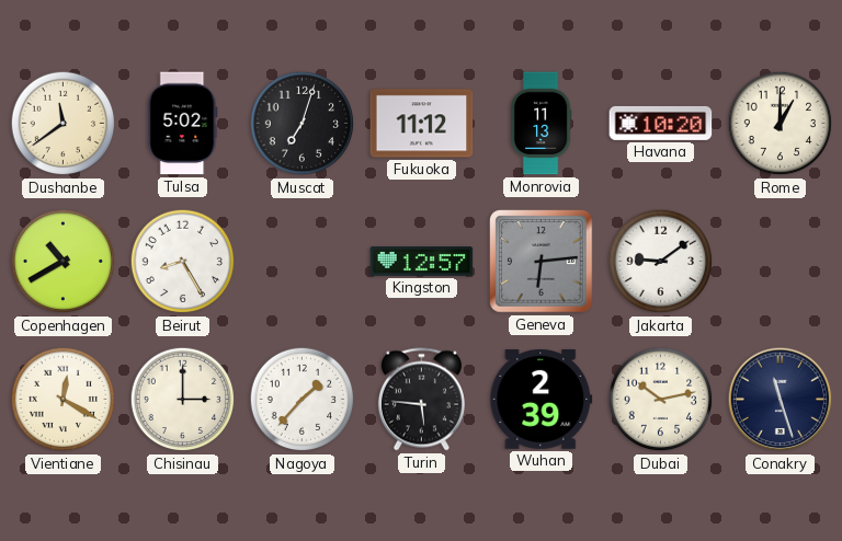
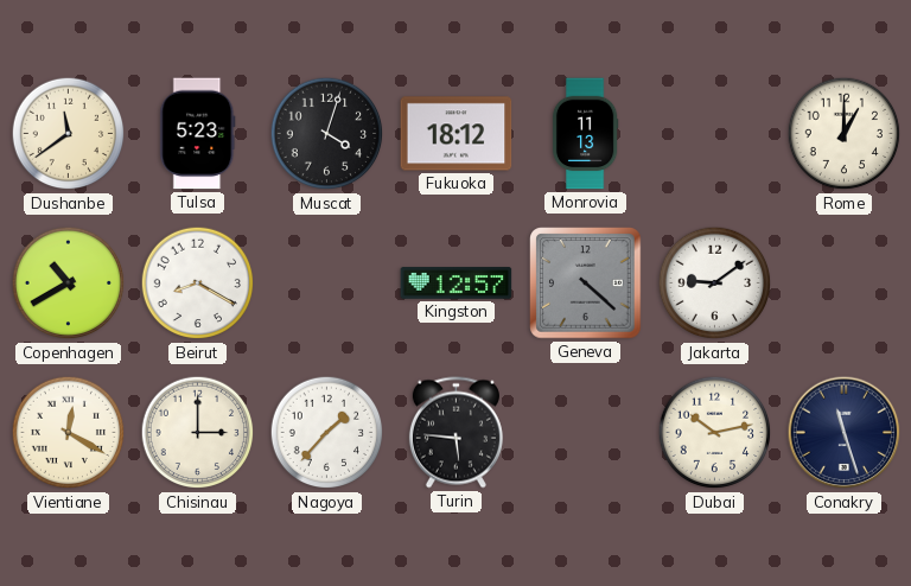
Tulsa: 5:02 -> 5:23 (198, 134)
Muscat: 7:03 -> 4:03 (327, 134)
Fukuoka: 11:12 -> 18:12 (457, 134)
Havana: 10:20 -> none (661, 123)
Beirut: 8:25 -> 8:20 (198, 284)
Geneva: 6:14 -> 4:22 (586, 284)
Wuhan: 2:39 -> none (542, 399)
